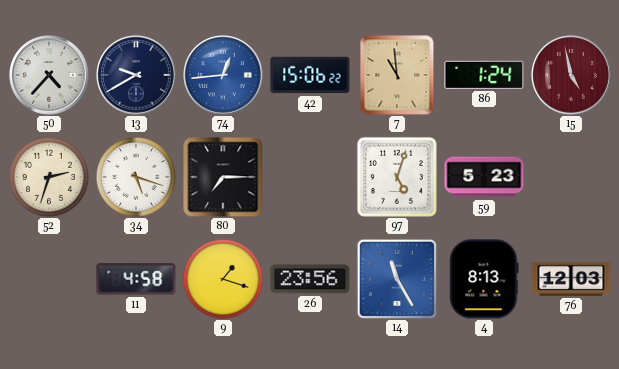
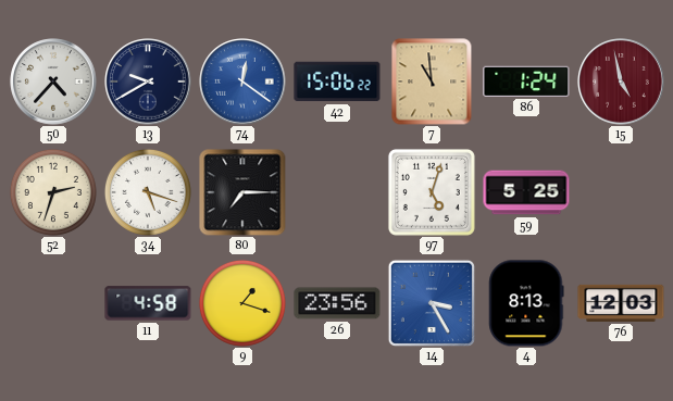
74: 12:44 -> 12:21 (242, 82)
59: 5:23 -> 5:25 (526, 192)
14: 11:25 -> 3:25 (432, 303)
